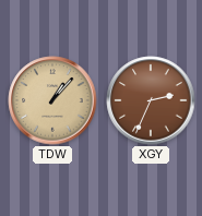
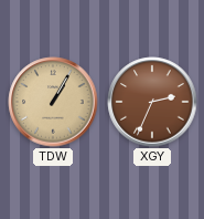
TDW: 1:07 -> 1:05 (53, 102)
